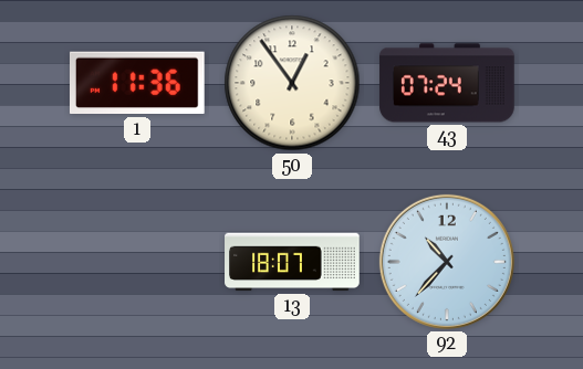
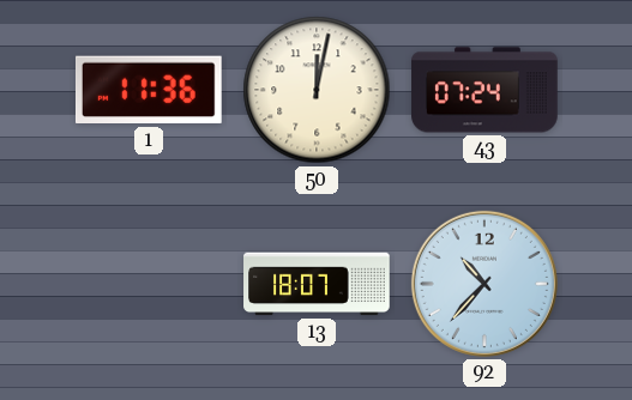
50: 12:54 -> 12:02 (317, 90)
